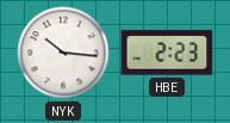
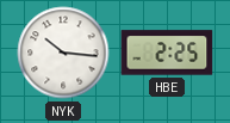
HBE: 2:23 -> 2:25 (167, 53)
